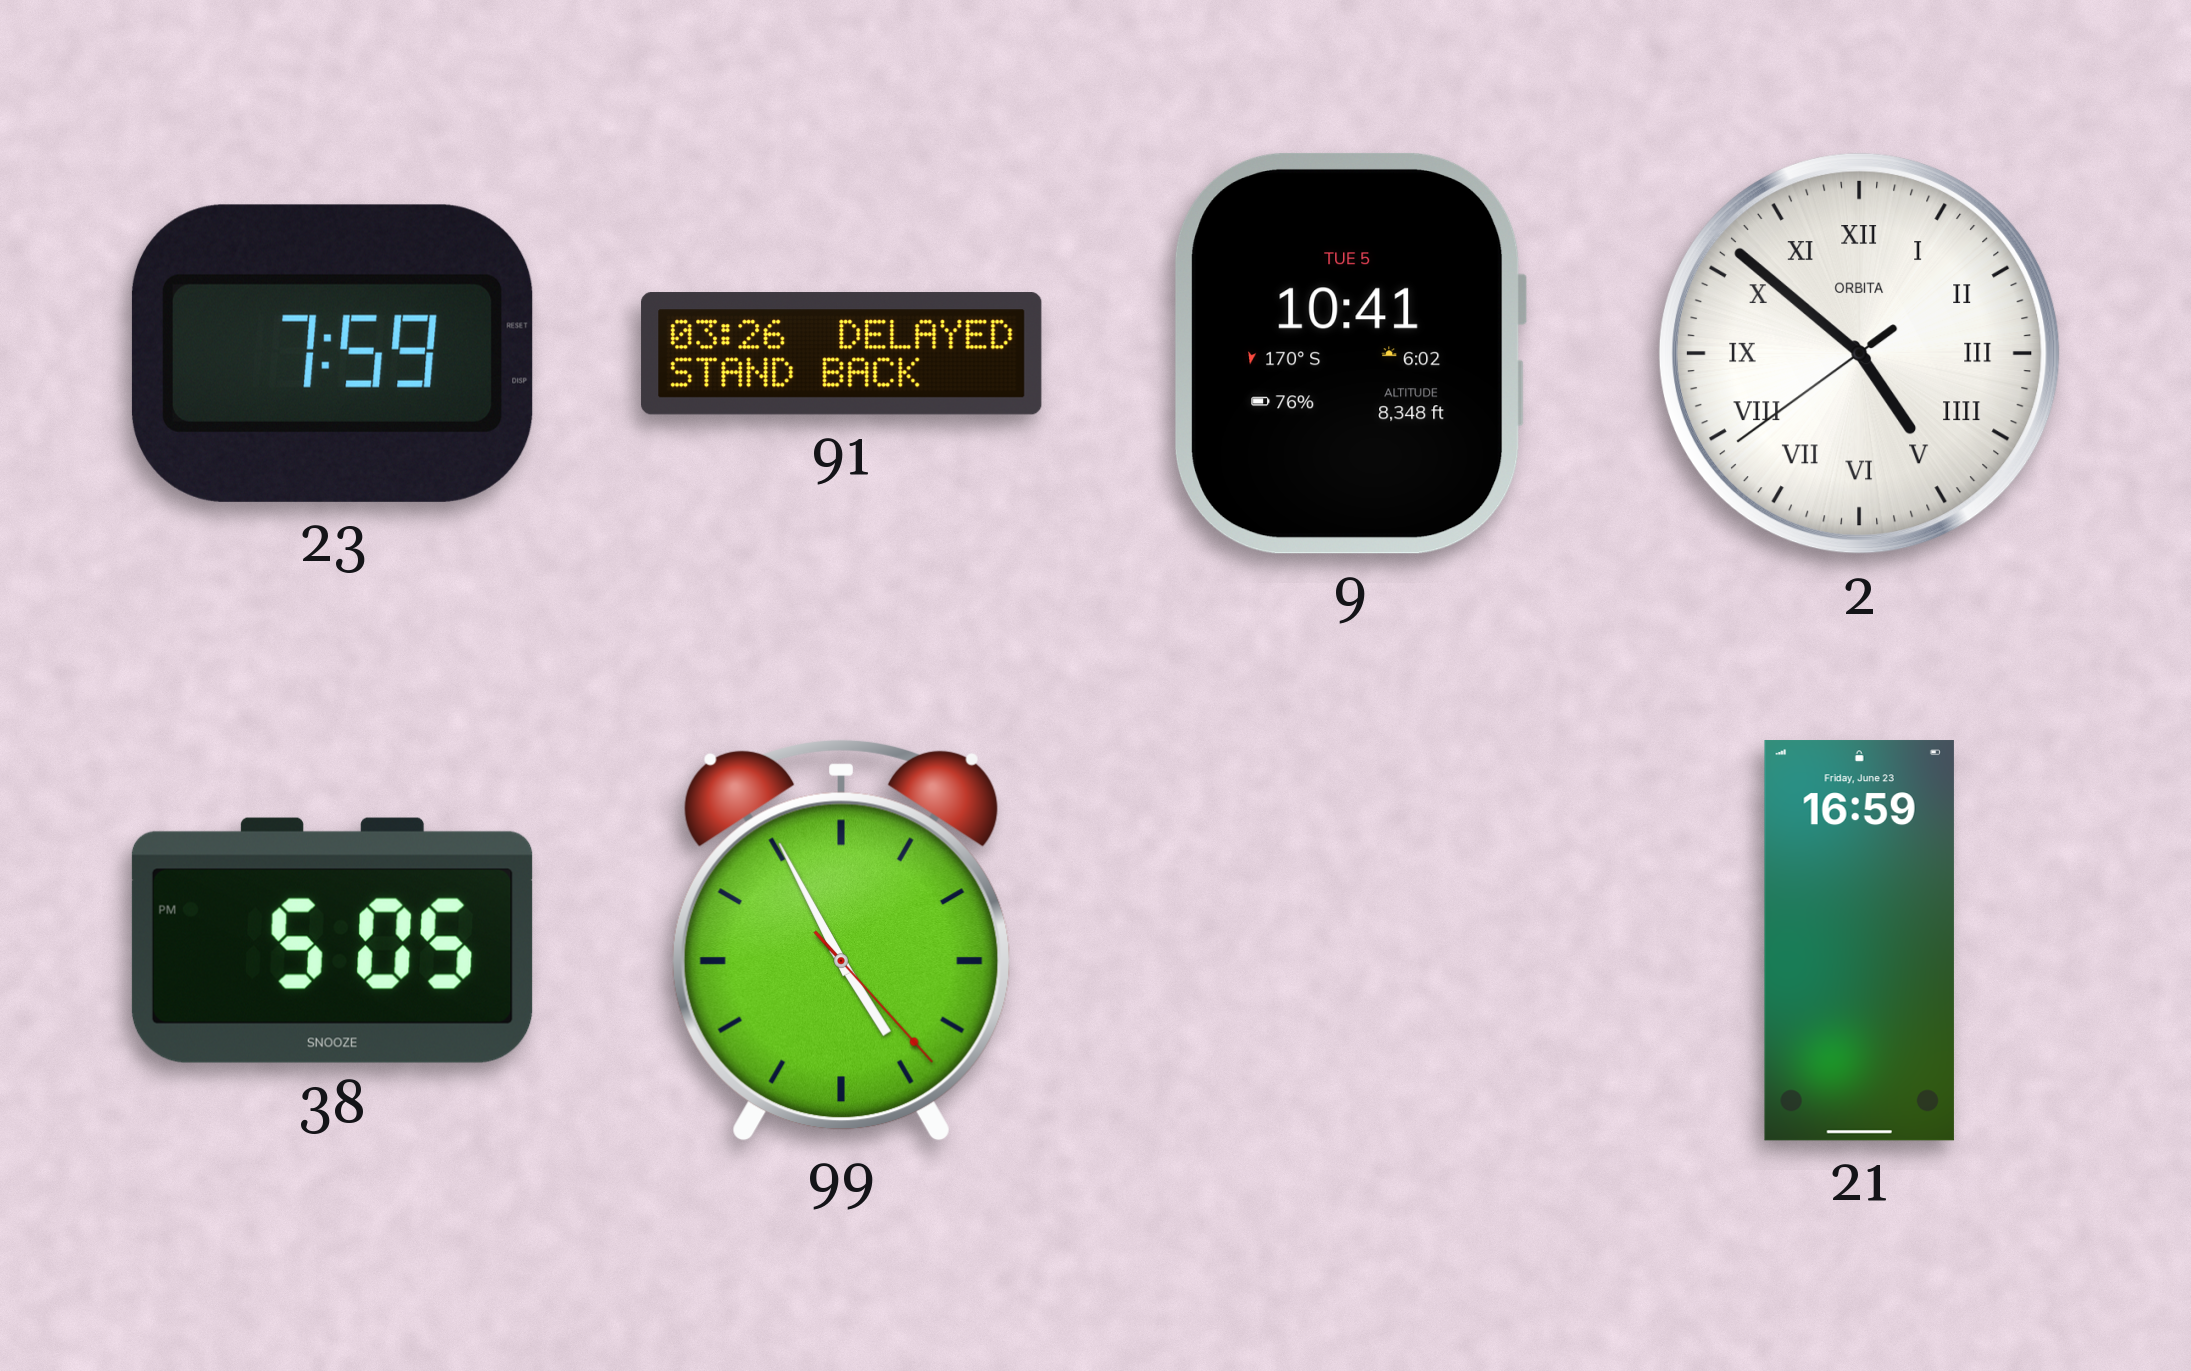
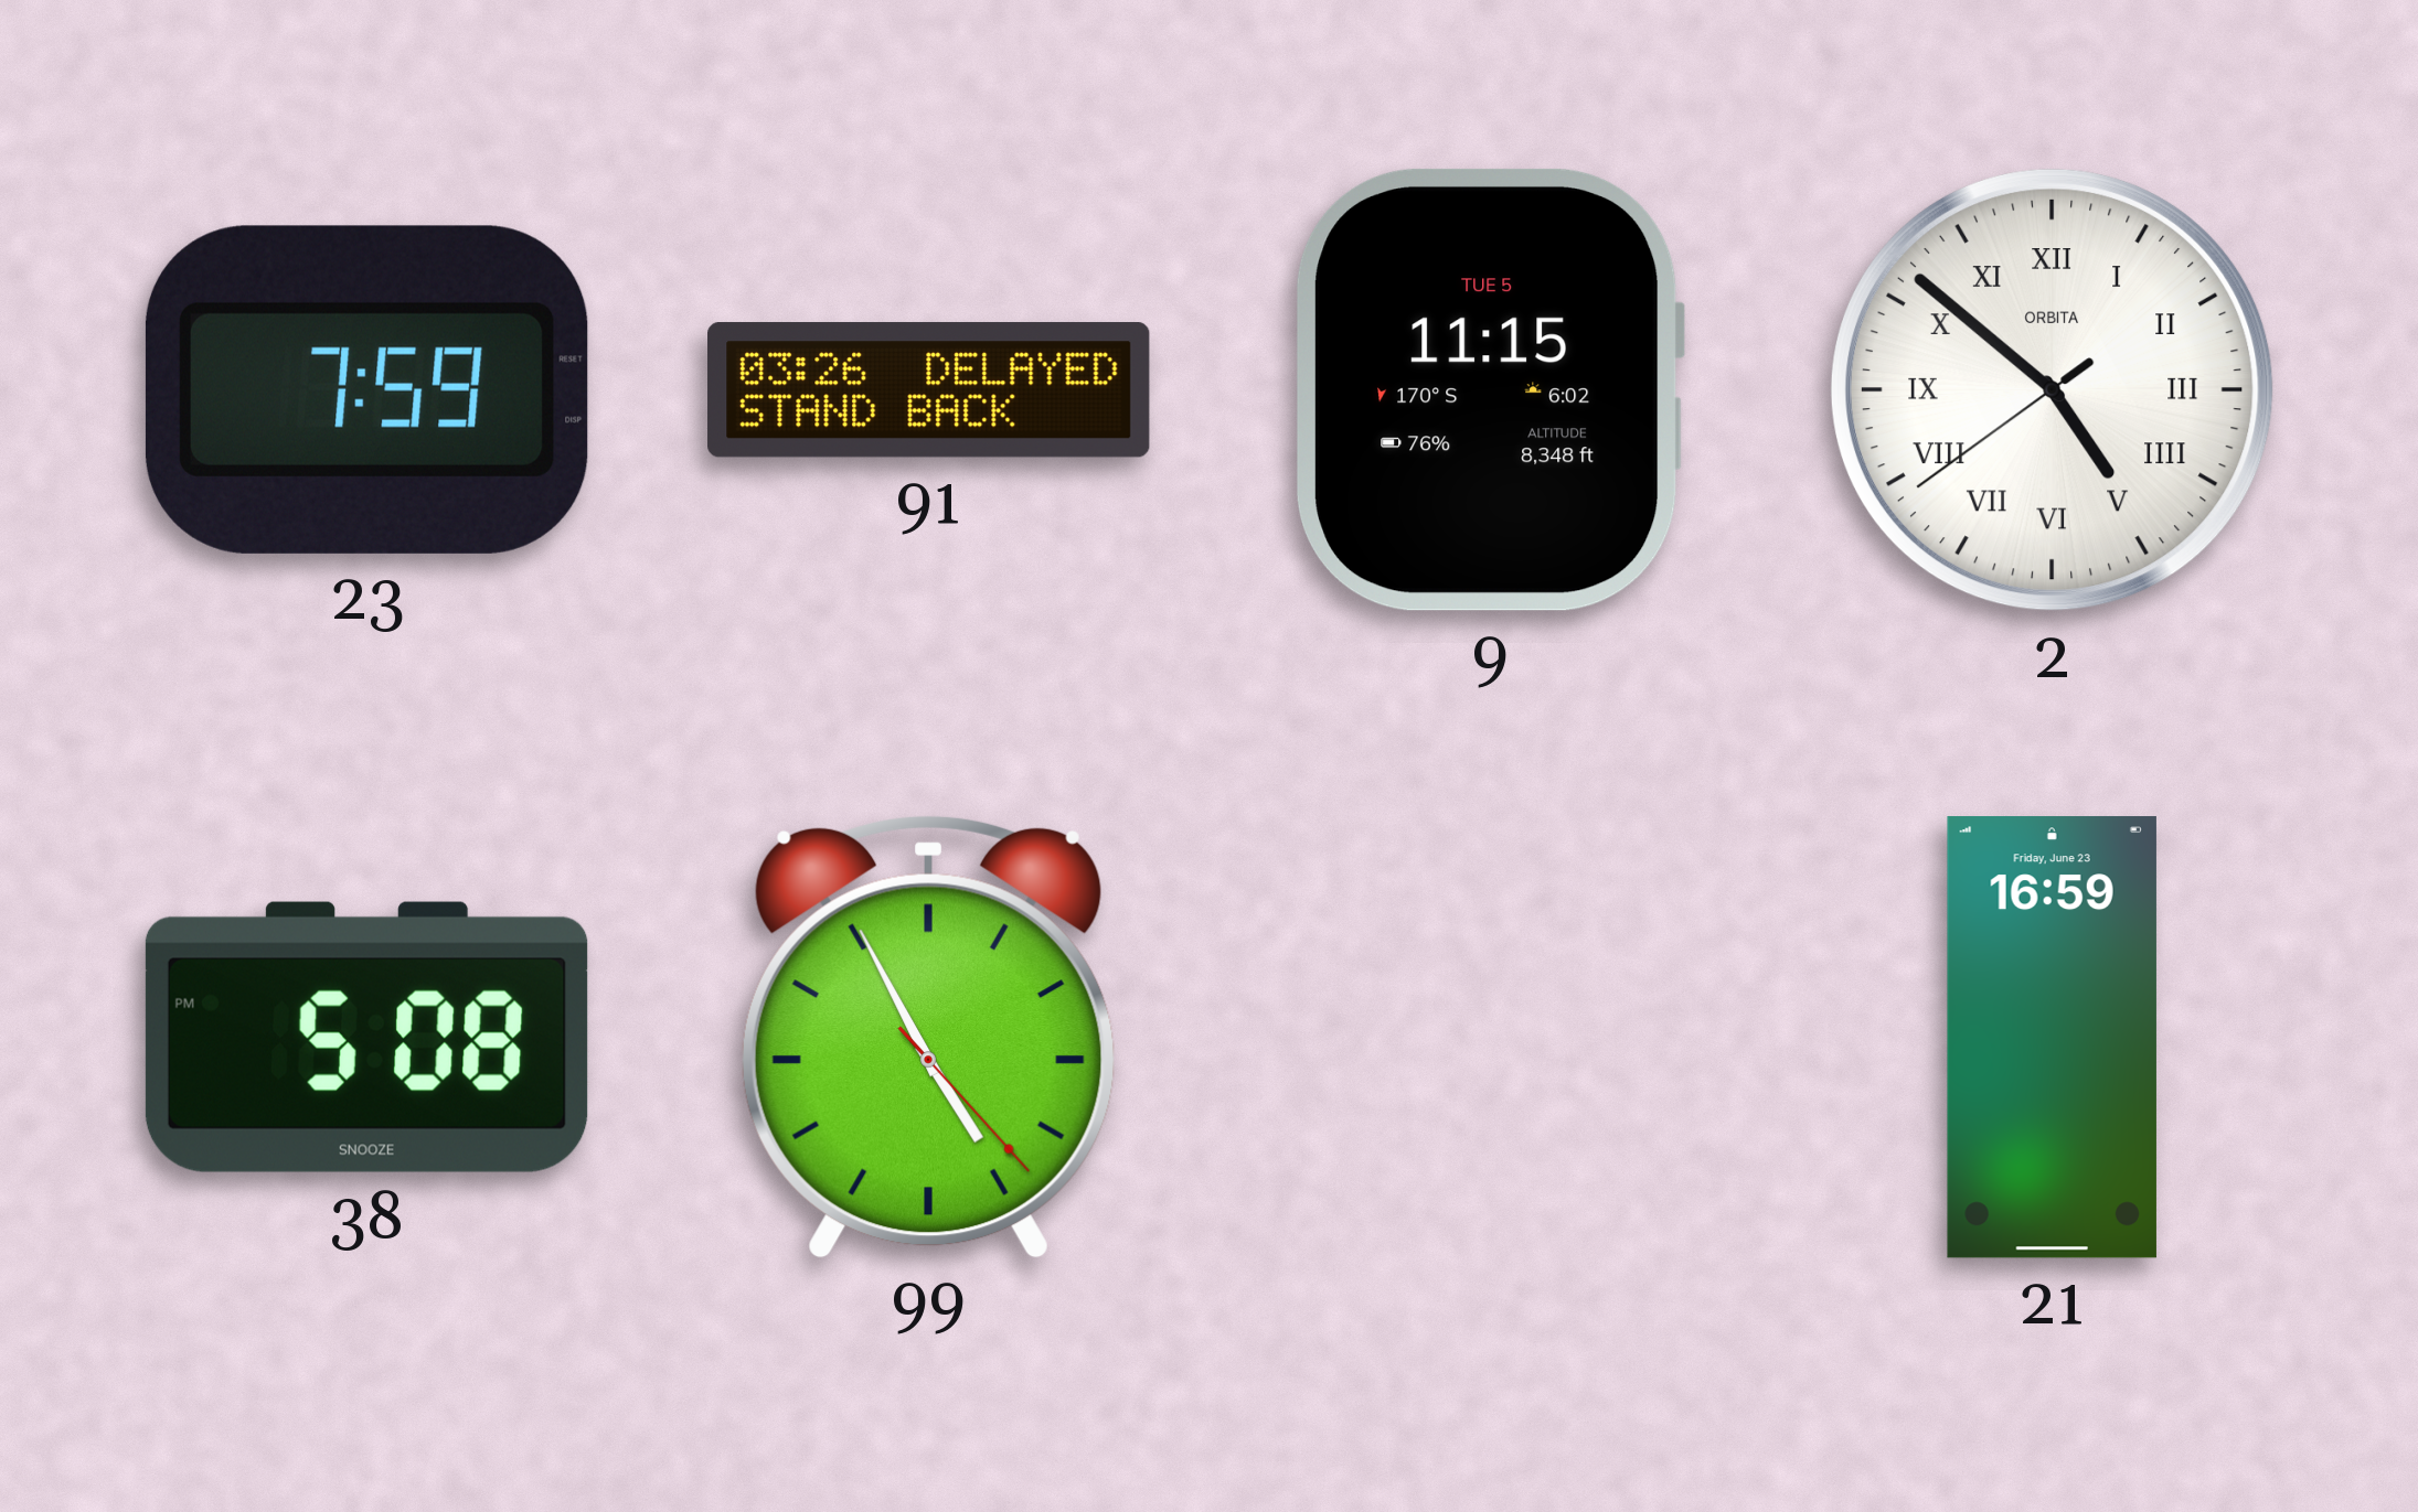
9: 10:41 -> 11:15 (1491, 389)
38: 5:05 -> 5:08 (366, 1037)
